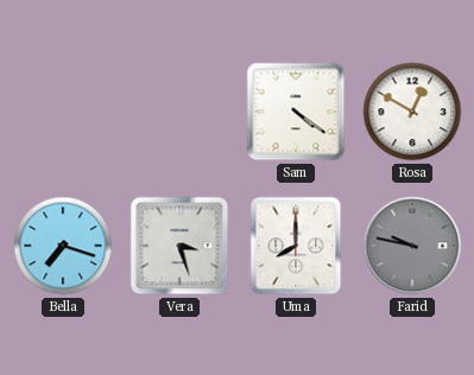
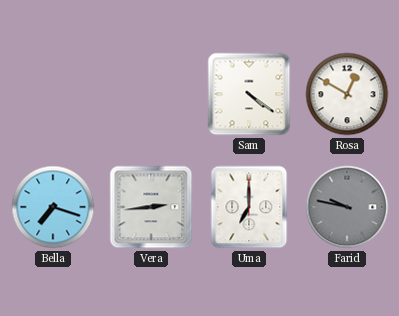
Vera: 3:27 -> 2:44 (151, 207)
Uma: 8:00 -> 7:00 (249, 207)
